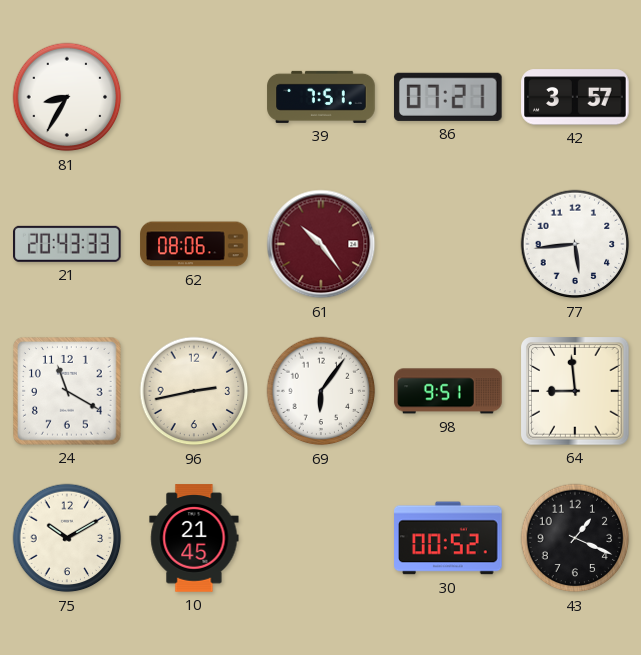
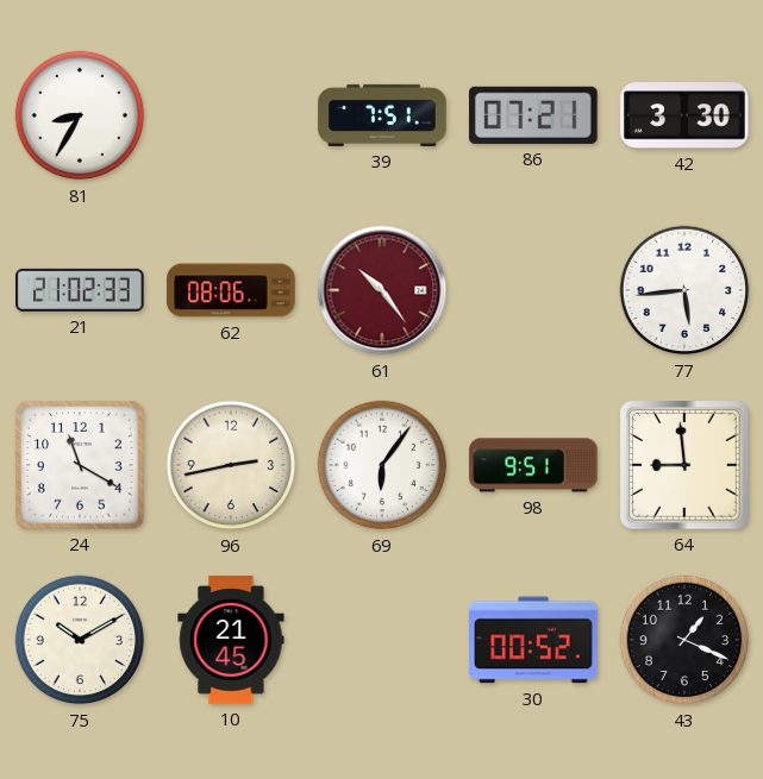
42: 3:57 -> 3:30 (684, 115)
21: 20:43 -> 21:02 (81, 290)
